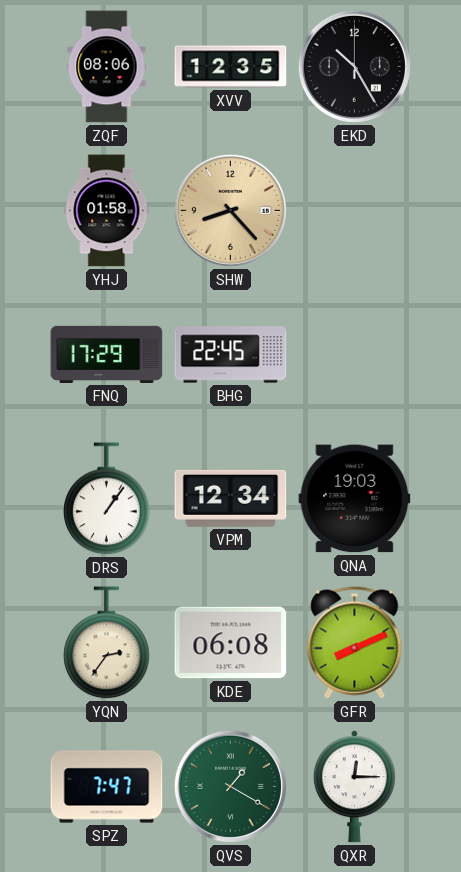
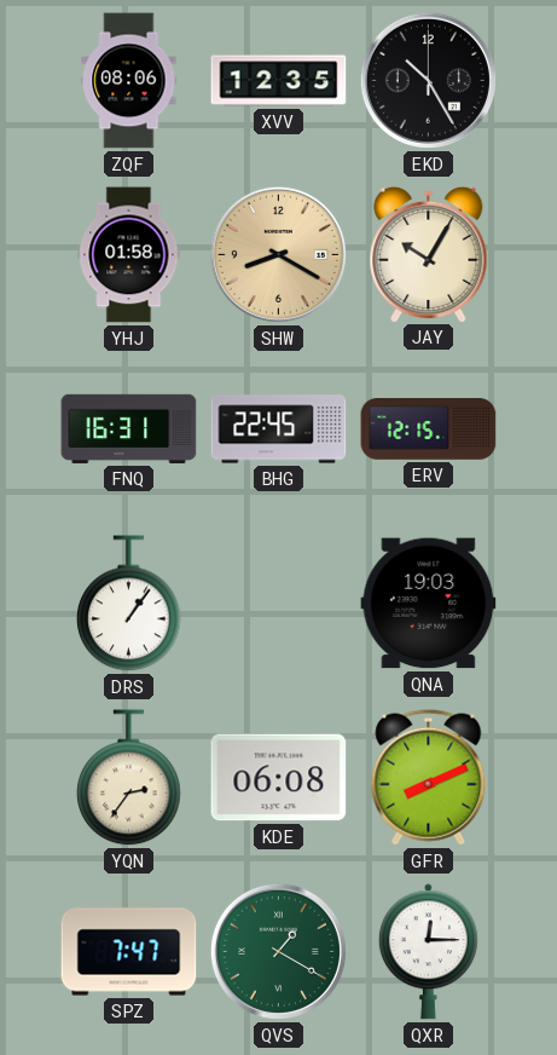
SHW: 8:23 -> 8:20 (278, 254)
JAY: none -> 10:05 (429, 254)
FNQ: 17:29 -> 16:31 (129, 428)
ERV: none -> 12:15 (429, 430)
VPM: 12:34 -> none (231, 498)
